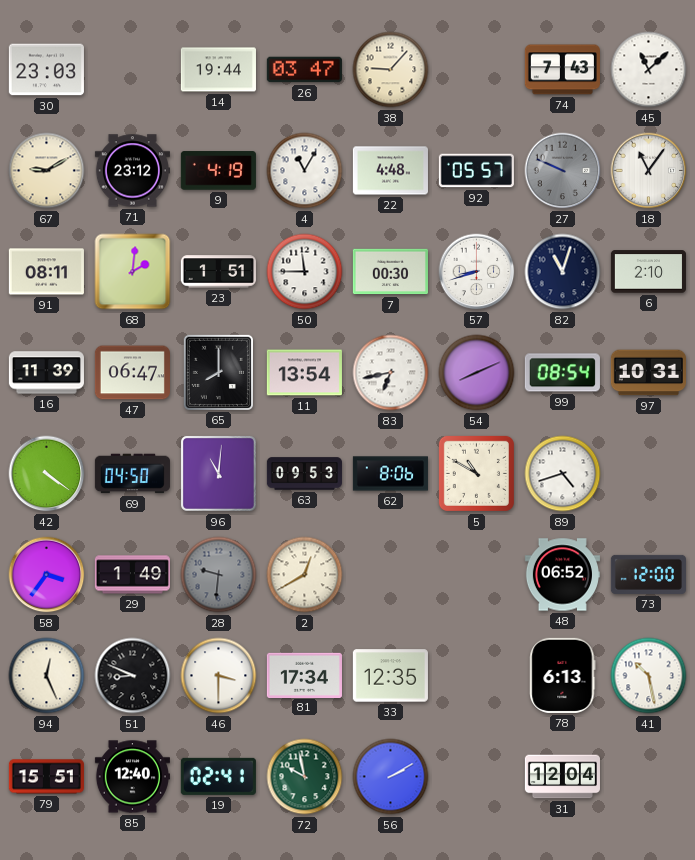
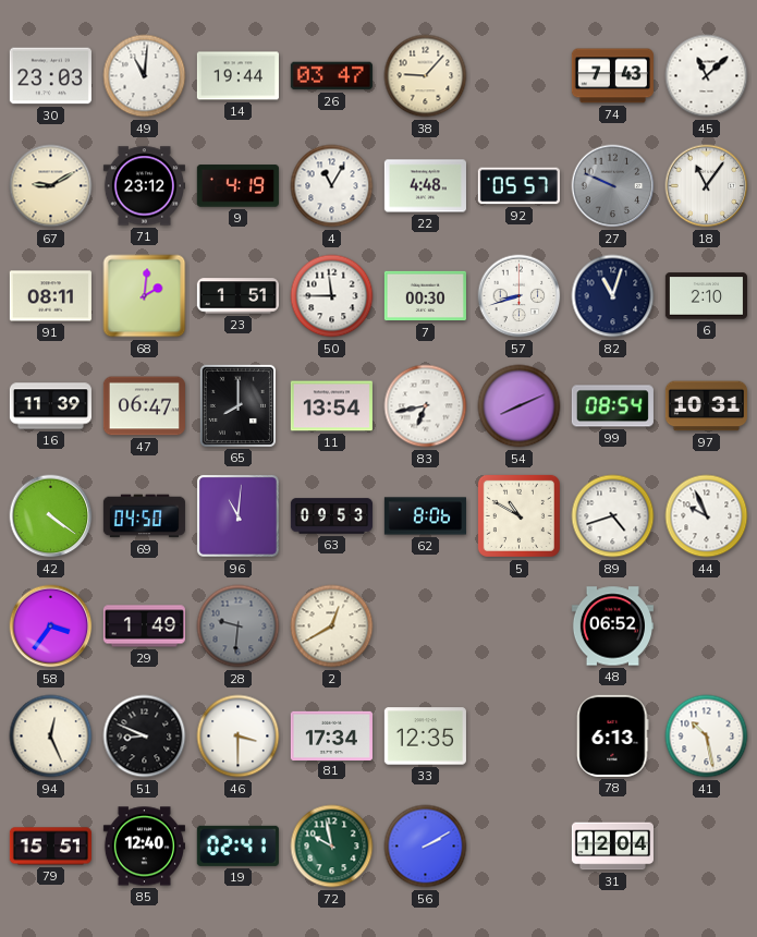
49: none -> 11:01 (145, 76)
44: none -> 9:56 (707, 516)
73: 12:00 -> none (648, 574)
